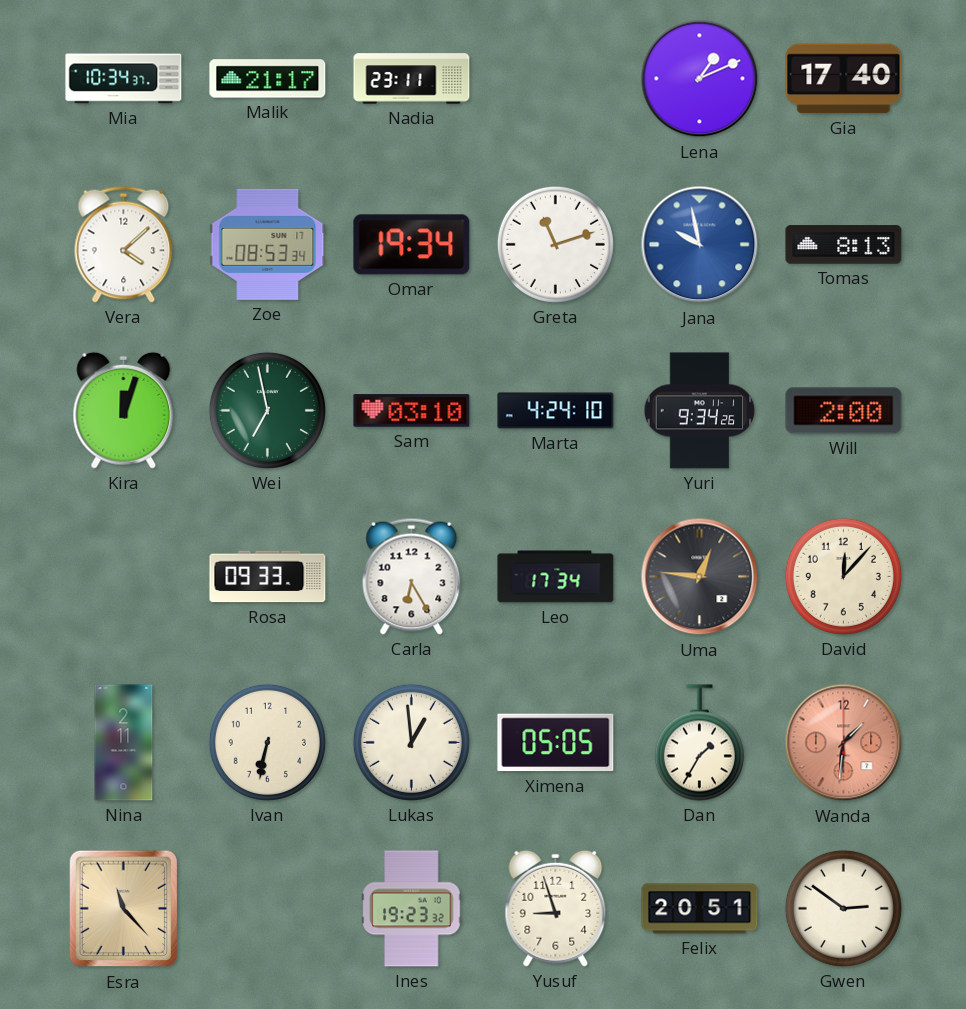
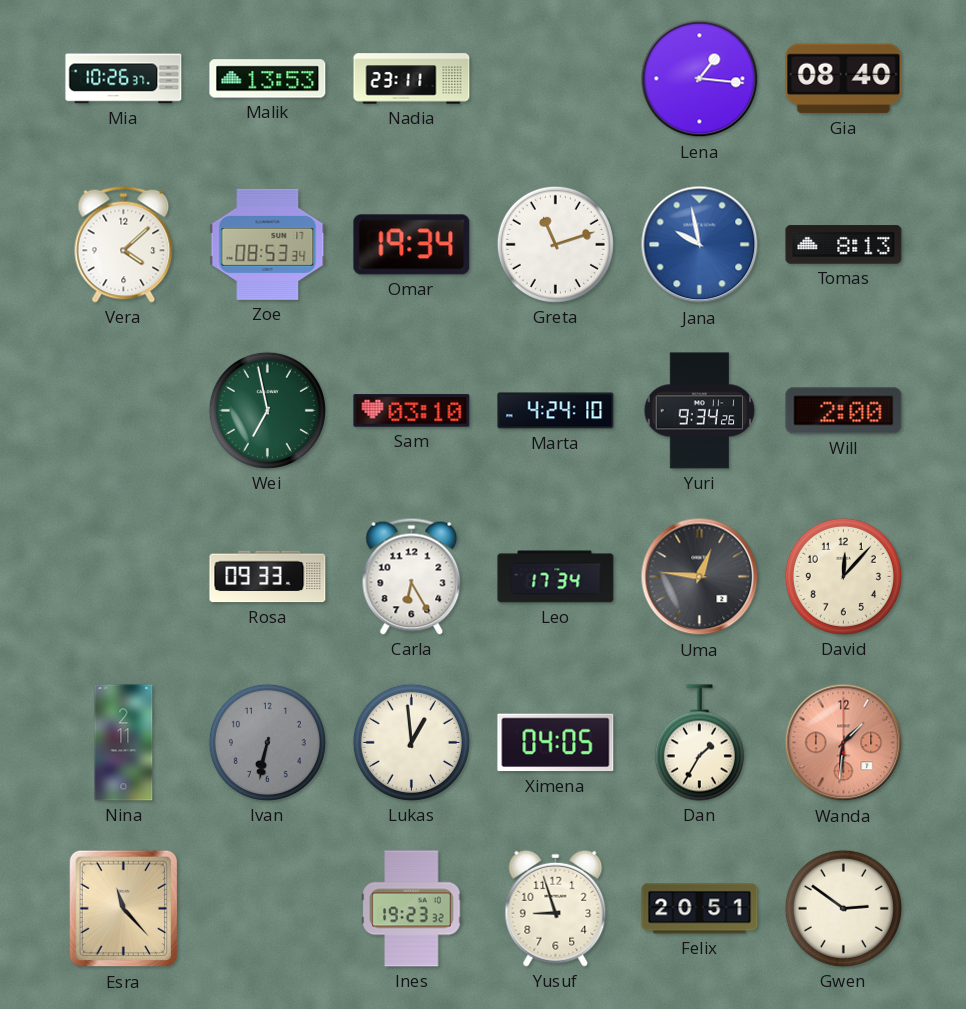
Mia: 10:34 -> 10:26 (124, 79)
Malik: 21:17 -> 13:53 (268, 79)
Lena: 1:11 -> 1:16 (700, 79)
Gia: 17:40 -> 08:40 (844, 79)
Kira: 12:03 -> none (124, 410)
Ivan dial: cream -> grey (267, 742)
Ximena: 05:05 -> 04:05 (556, 743)
